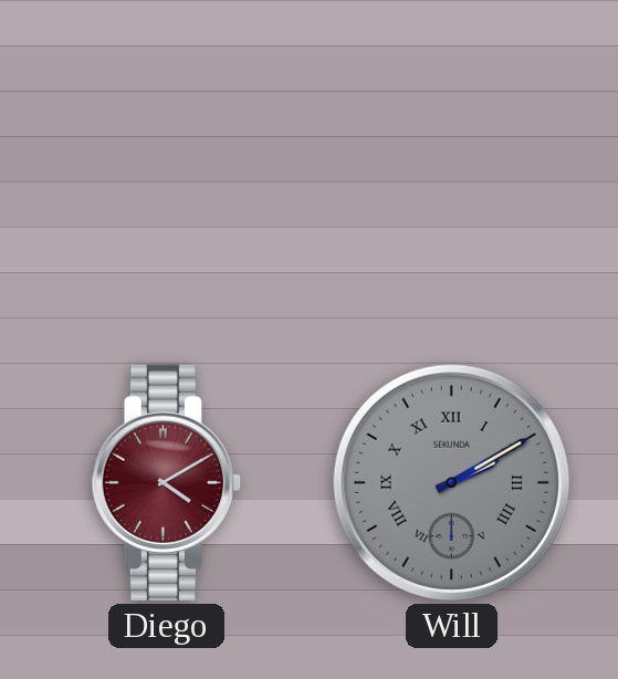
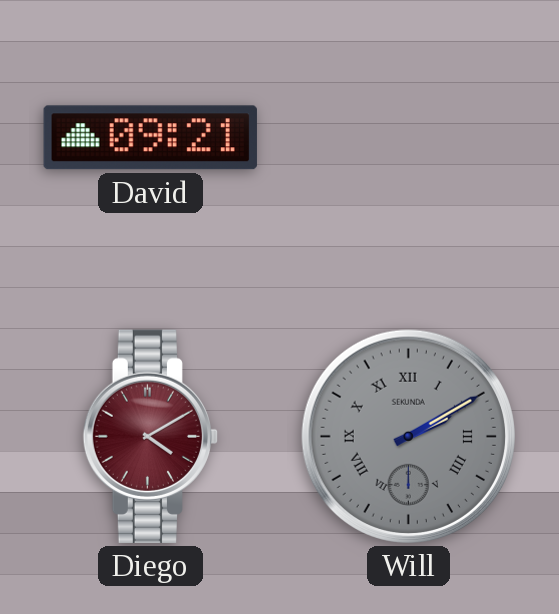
David: none -> 09:21 (150, 138)
